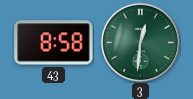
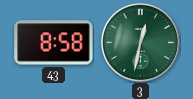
3: 12:31 -> 12:32 (140, 42)
